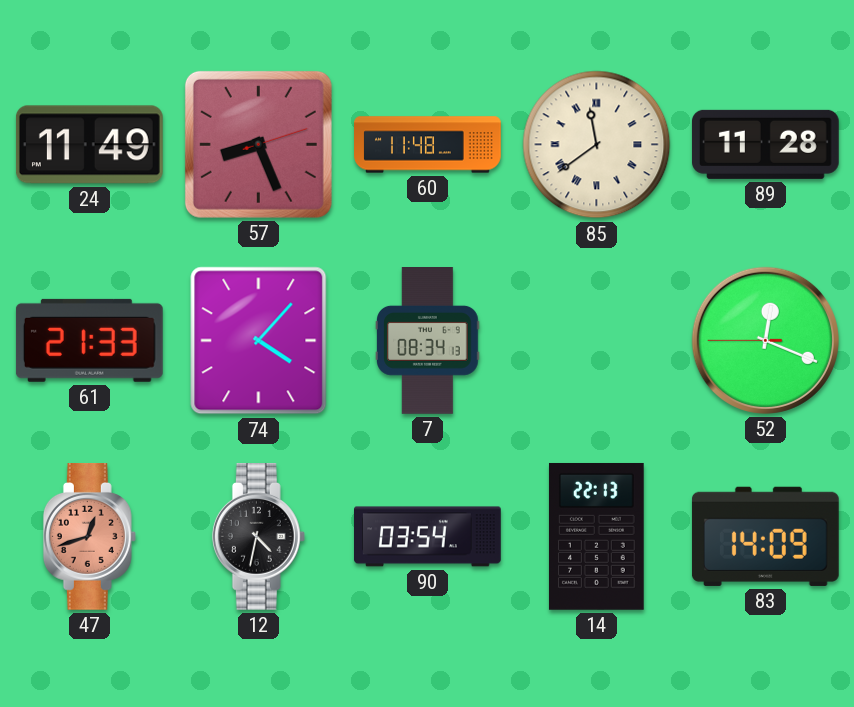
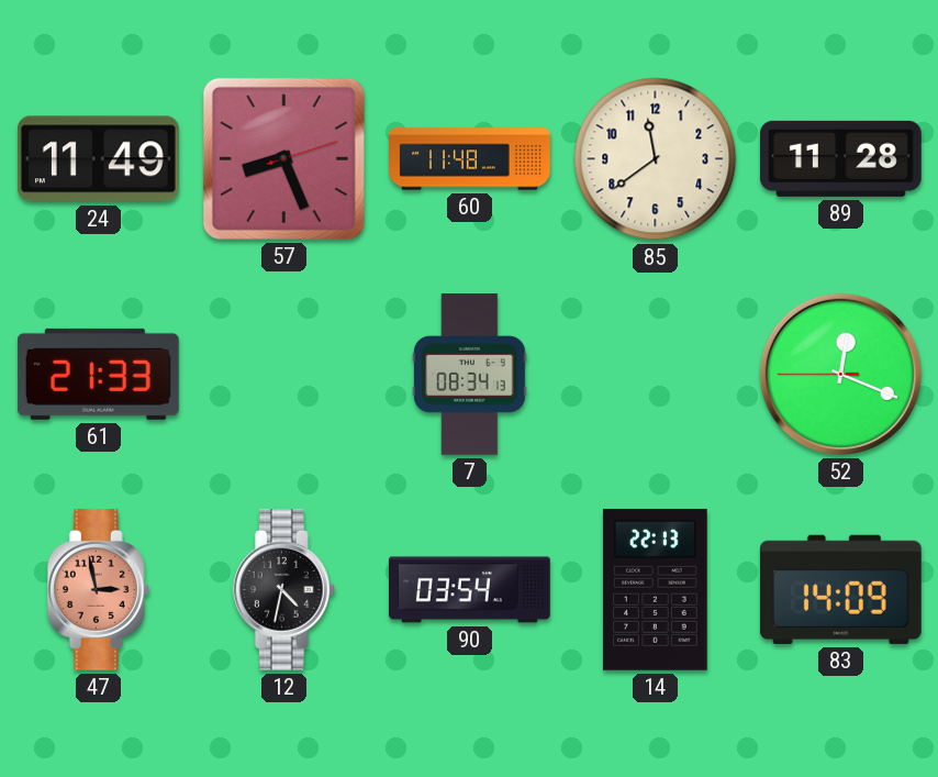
85 numerals: Roman -> Arabic (656, 159)
74: 4:07 -> none (259, 341)
47: 12:42 -> 2:58 (98, 590)
